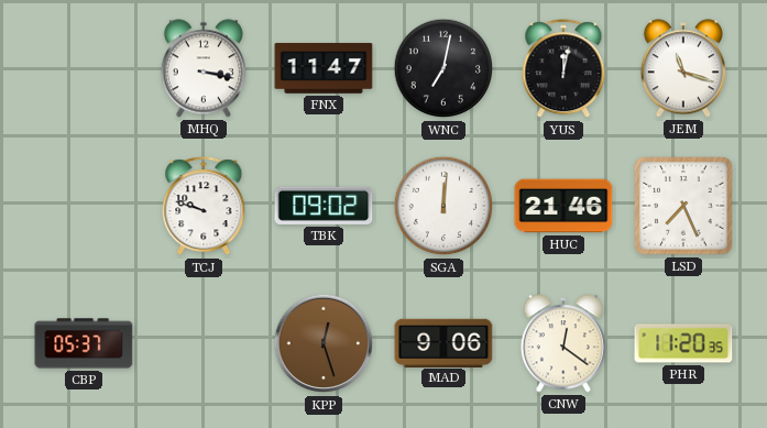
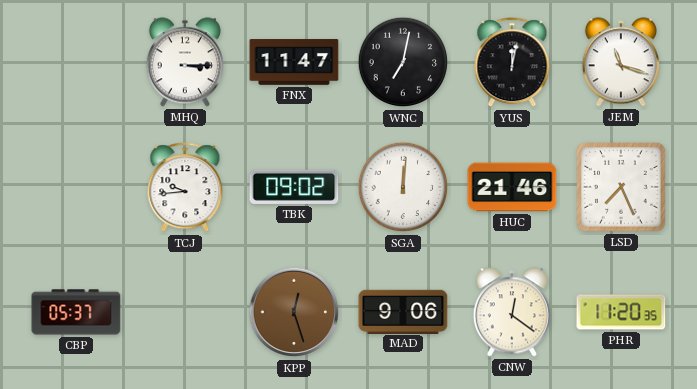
MHQ: 3:17 -> 3:15 (185, 62)
TCJ: 9:48 -> 9:44 (185, 188)
